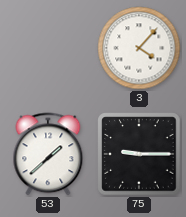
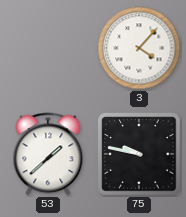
75: 9:15 -> 9:47 (139, 154)
